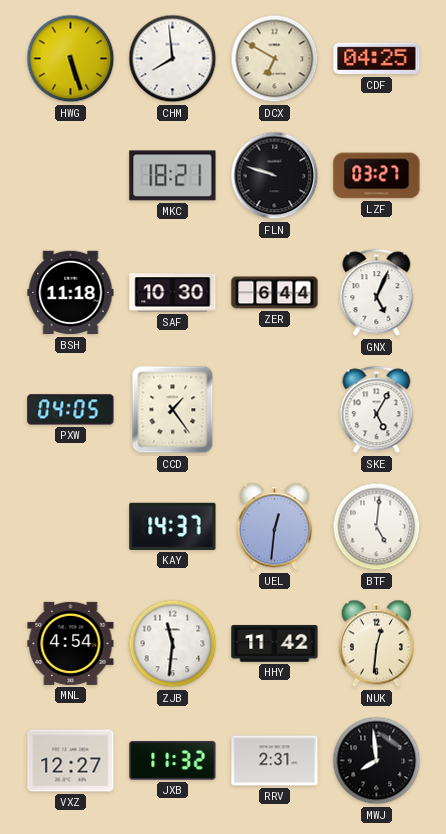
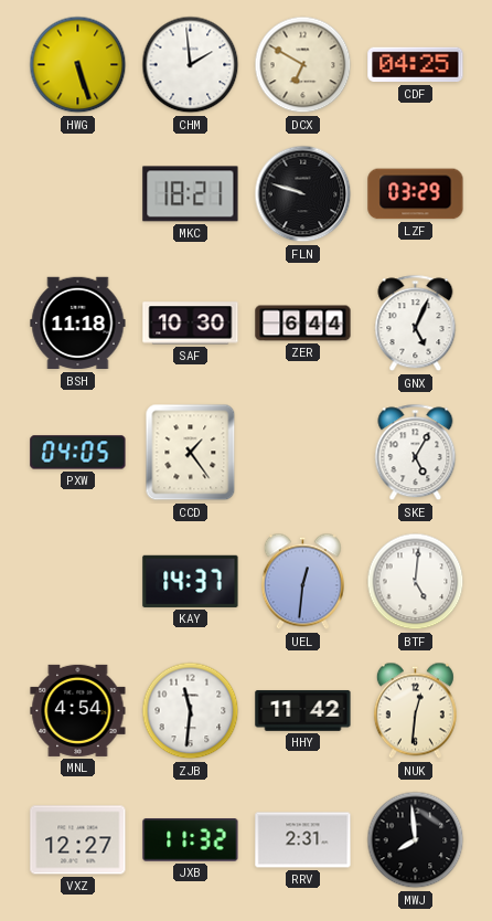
CHM: 7:59 -> 1:59 (191, 65)
LZF: 03:27 -> 03:29 (416, 194)
